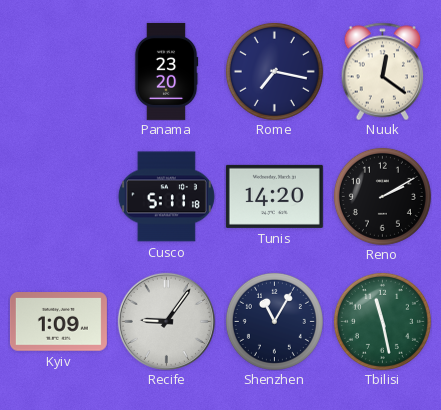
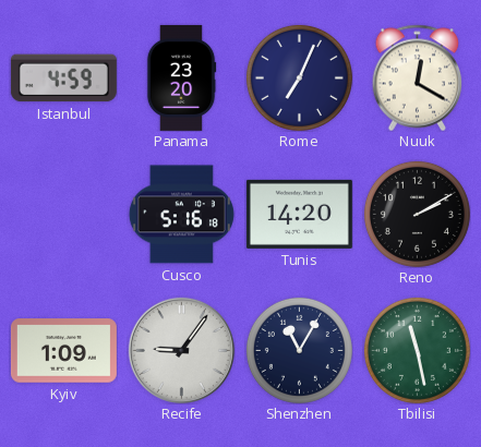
Istanbul: none -> 4:59 (63, 78)
Rome: 7:17 -> 7:04 (299, 77)
Nuuk: 12:21 -> 12:20 (418, 77)
Cusco: 5:11 -> 5:16 (181, 215)
